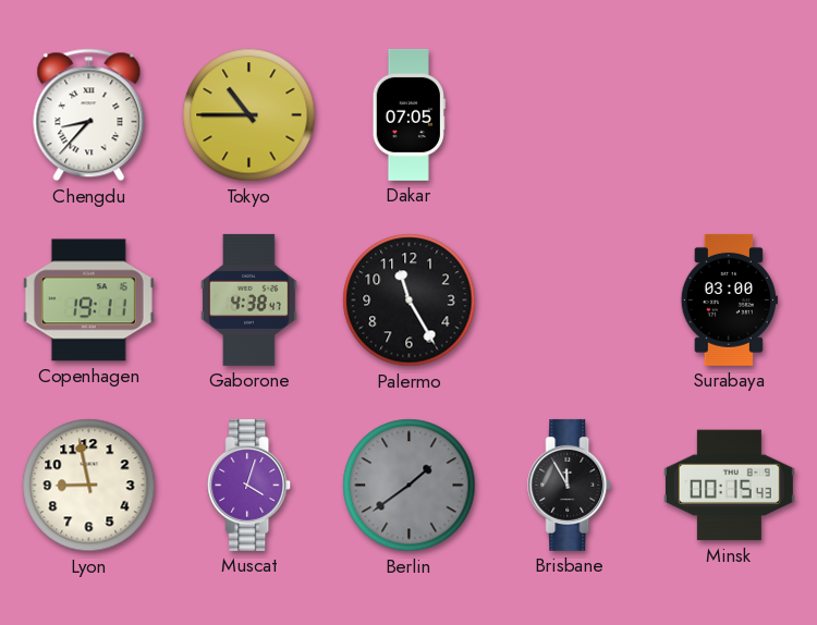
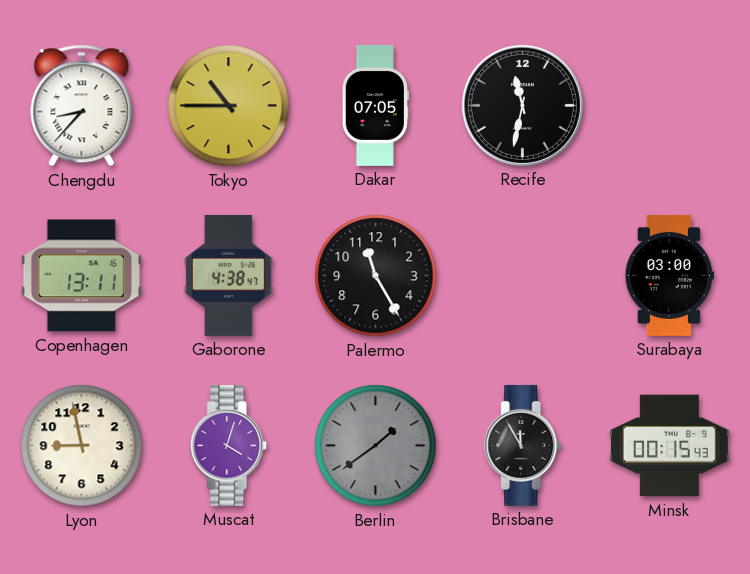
Recife: none -> 11:32 (522, 105)
Copenhagen: 19:11 -> 13:11 (81, 276)
